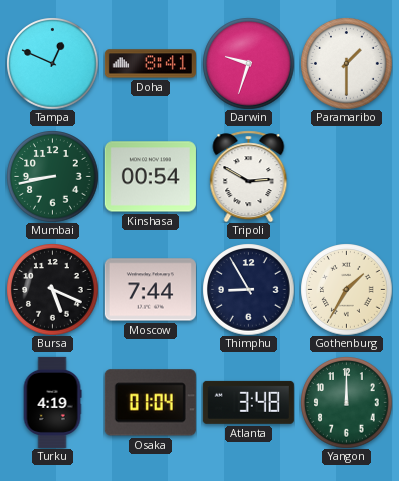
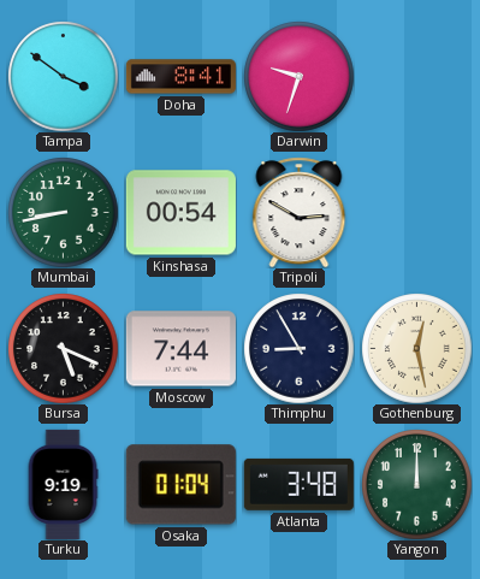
Tampa: 12:49 -> 3:51 (63, 76)
Paramaribo: 1:30 -> none (346, 63)
Gothenburg: 1:35 -> 12:28 (416, 348)
Turku: 4:19 -> 9:19 (63, 484)
